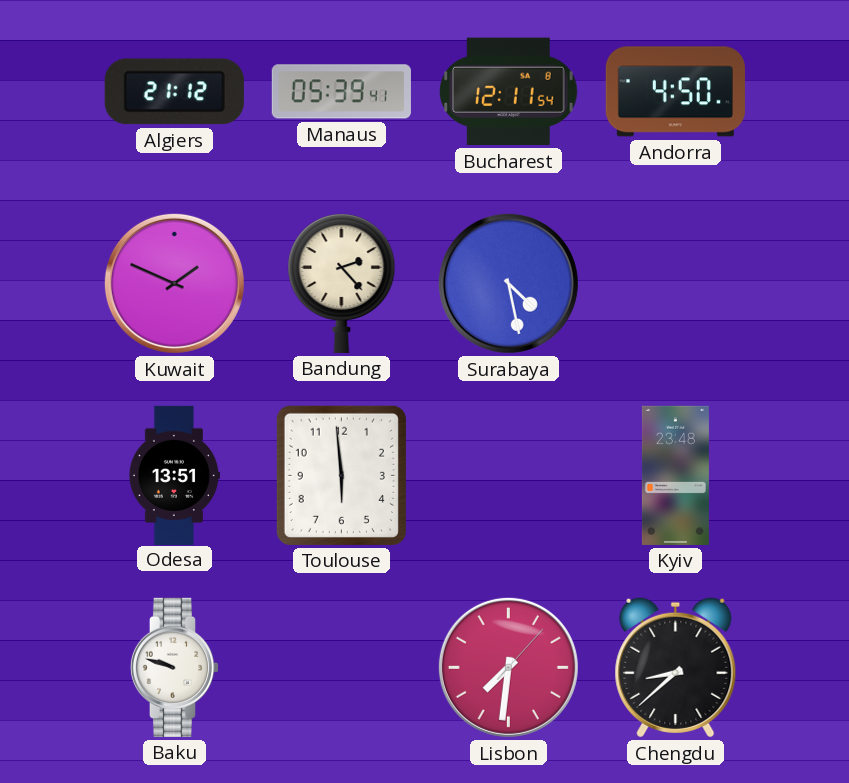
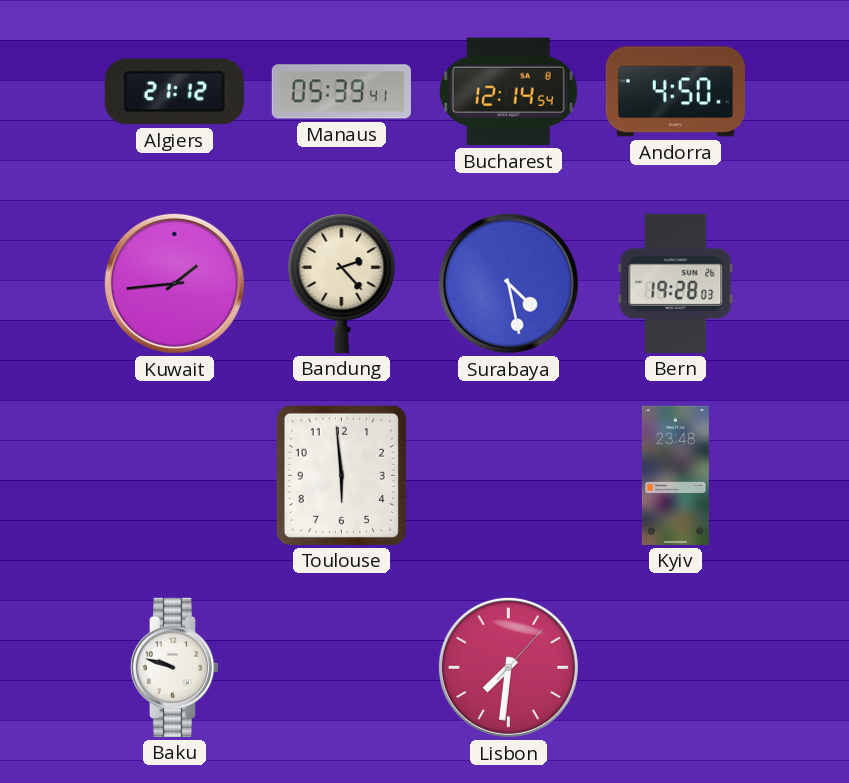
Bucharest: 12:11 -> 12:14 (509, 92)
Kuwait: 1:49 -> 1:44 (174, 283)
Bern: none -> 19:28 (676, 283)
Odesa: 13:51 -> none (174, 475)
Chengdu: 8:38 -> none (676, 668)
